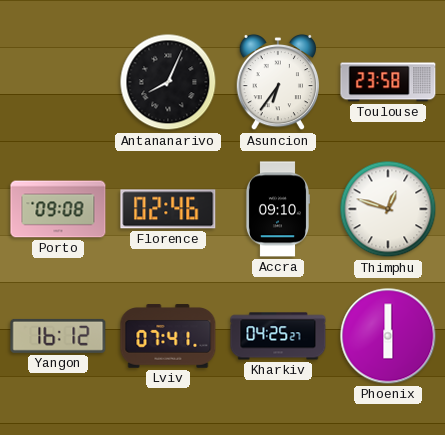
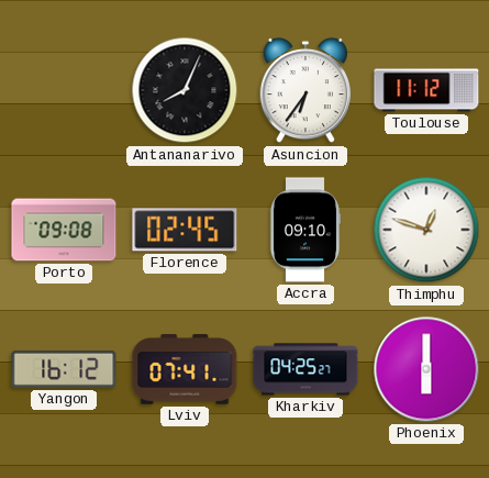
Toulouse: 23:58 -> 11:12 (426, 90)
Florence: 02:46 -> 02:45 (185, 230)
